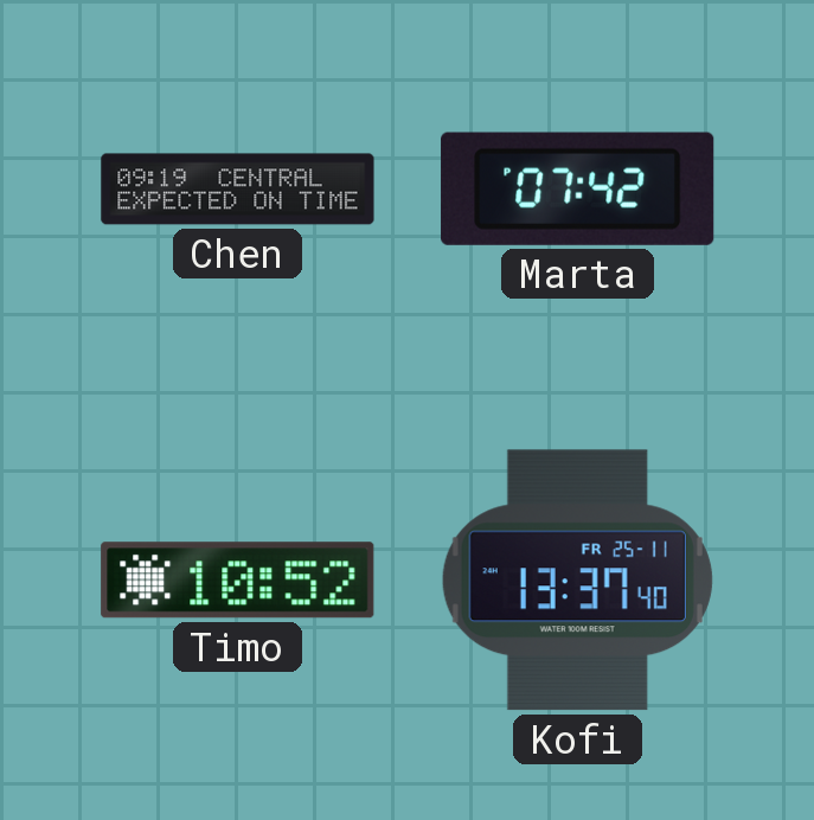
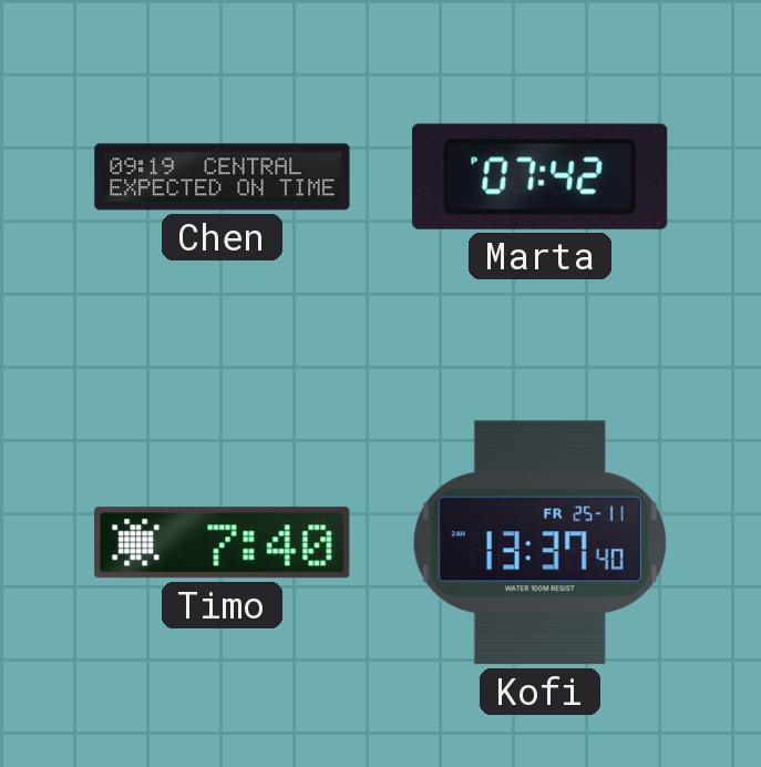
Timo: 10:52 -> 7:40 (223, 543)
